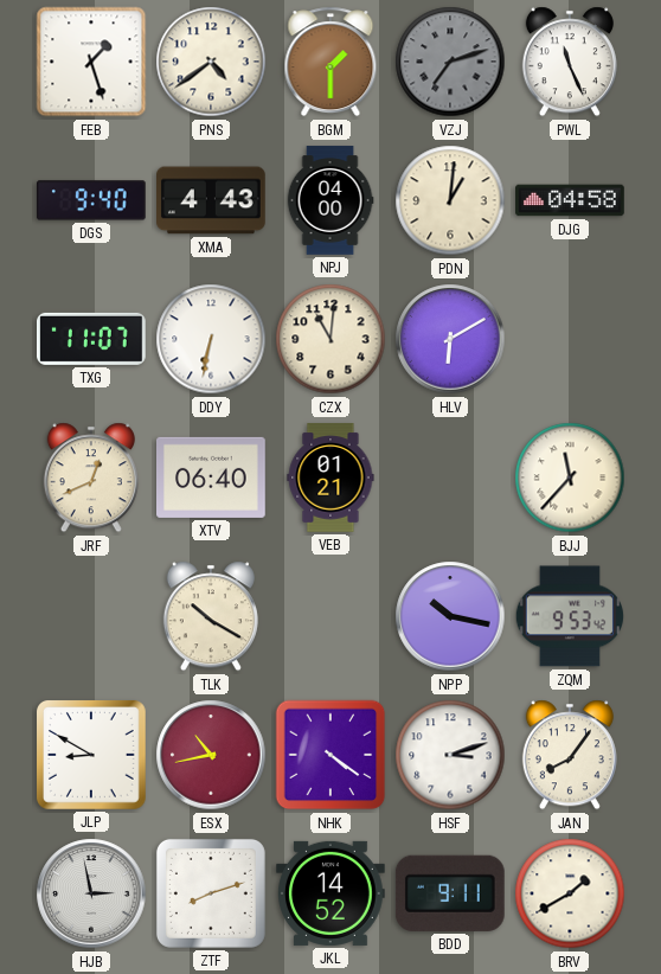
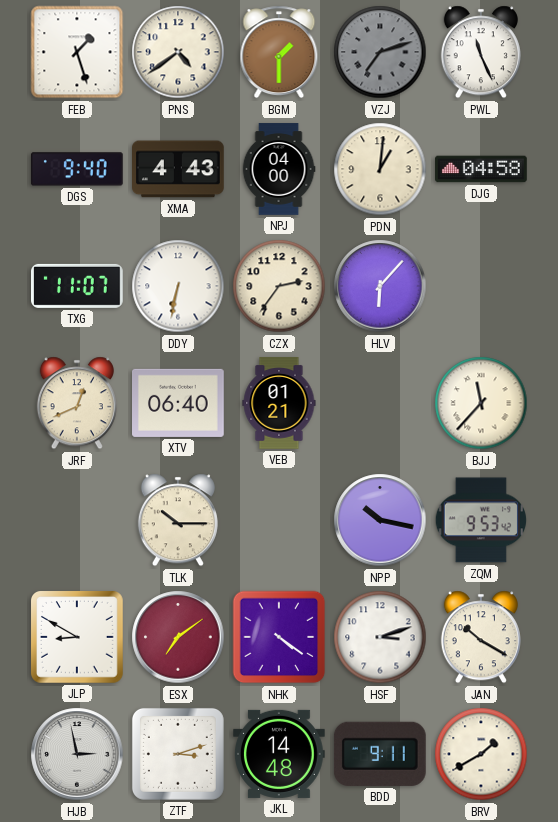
CZX: 11:01 -> 2:36 (279, 286)
HLV: 6:10 -> 6:07 (380, 286)
TLK: 10:20 -> 10:15 (178, 520)
ESX: 10:43 -> 7:09 (178, 637)
JAN: 8:06 -> 10:20 (481, 637)
ZTF: 8:12 -> 3:12 (178, 754)
JKL: 14:52 -> 14:48 (280, 754)
